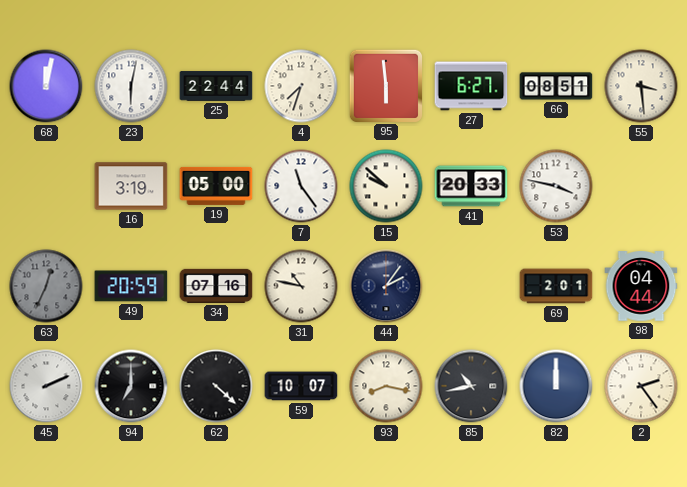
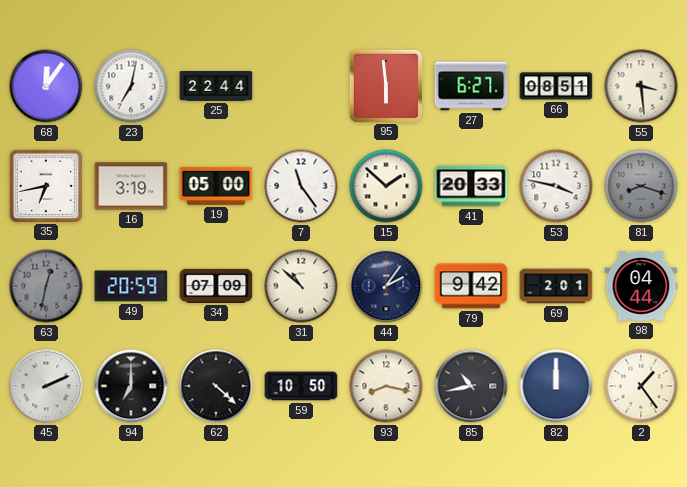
68: 12:02 -> 12:06 (46, 86)
23: 6:02 -> 7:02 (131, 86)
4: 7:33 -> none (301, 86)
35: none -> 6:43 (45, 185)
15: 9:52 -> 1:52 (386, 186)
81: none -> 8:18 (641, 186)
63: 12:34 -> 12:32 (46, 286)
34: 07:16 -> 07:09 (216, 286)
31: 10:47 -> 10:52 (301, 286)
79: none -> 9:42 (471, 286)
59: 10:07 -> 10:50 (301, 386)
2: 2:24 -> 1:24 (641, 386)
